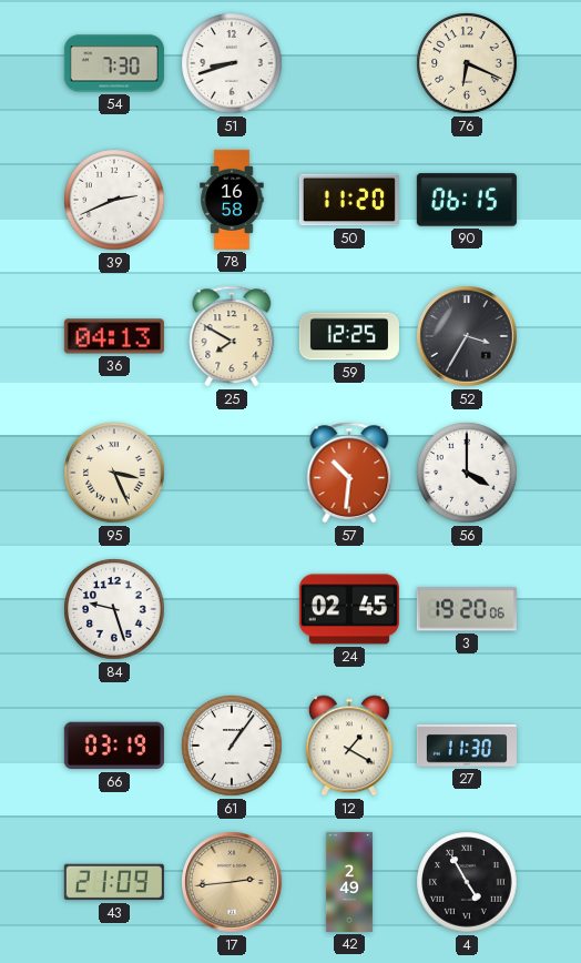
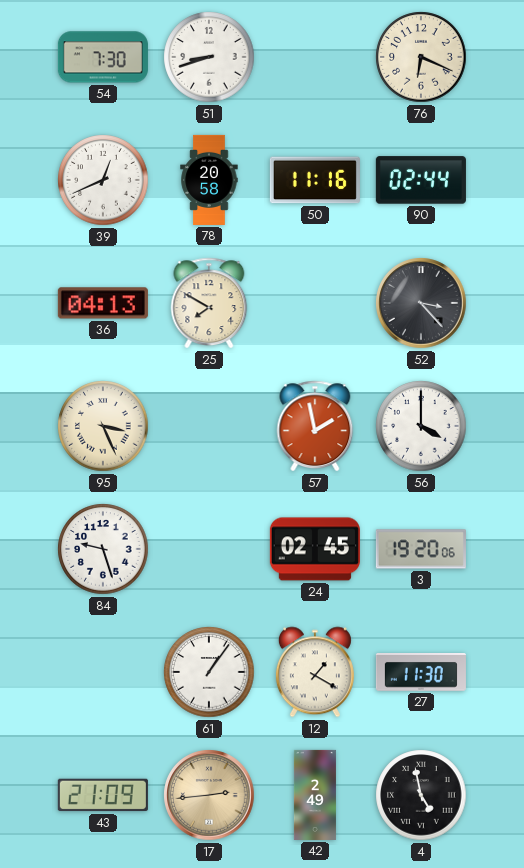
39: 2:41 -> 12:41 (103, 180)
78: 16:58 -> 20:58 (209, 180)
50: 11:20 -> 11:16 (315, 180)
90: 06:15 -> 02:44 (421, 180)
59: 12:25 -> none (349, 336)
52: 3:35 -> 3:23 (421, 303)
57: 10:31 -> 1:58 (315, 426)
66: 03:19 -> none (114, 746)
4: 4:55 -> 4:58 (421, 795)
